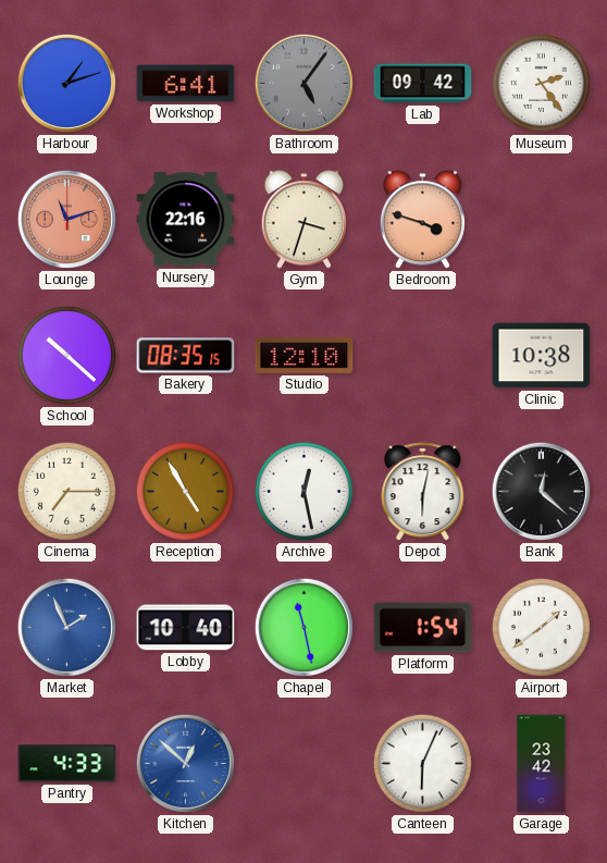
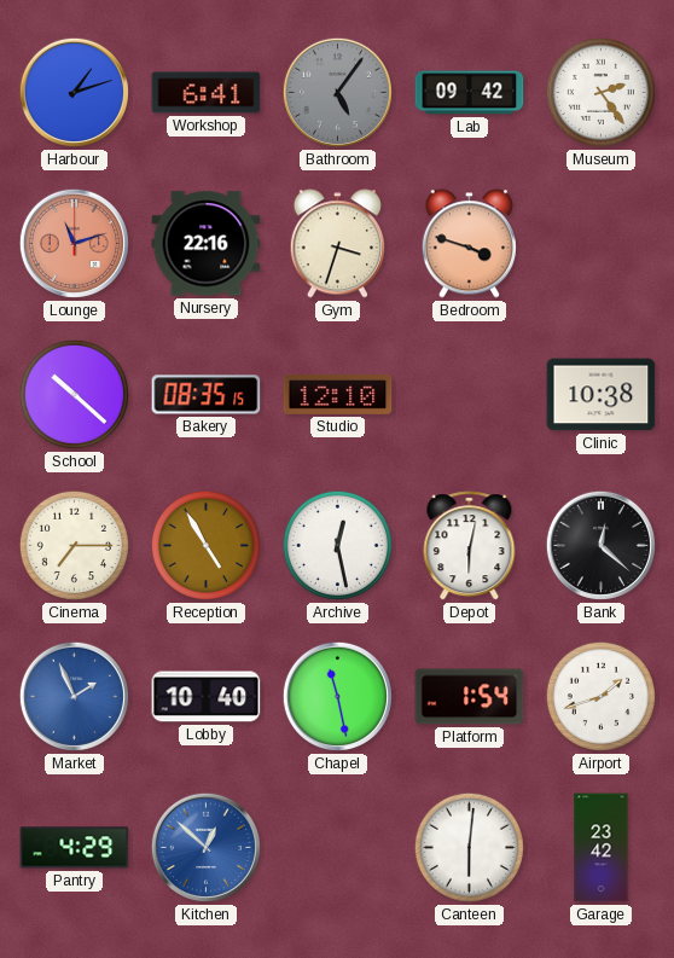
Airport: 1:39 -> 1:42 (600, 696)
Pantry: 4:33 -> 4:29 (75, 848)
Canteen: 6:04 -> 6:01 (469, 847)
